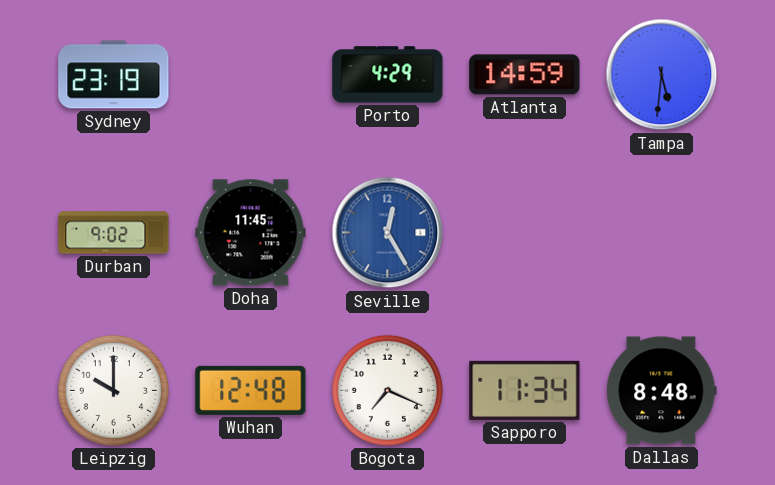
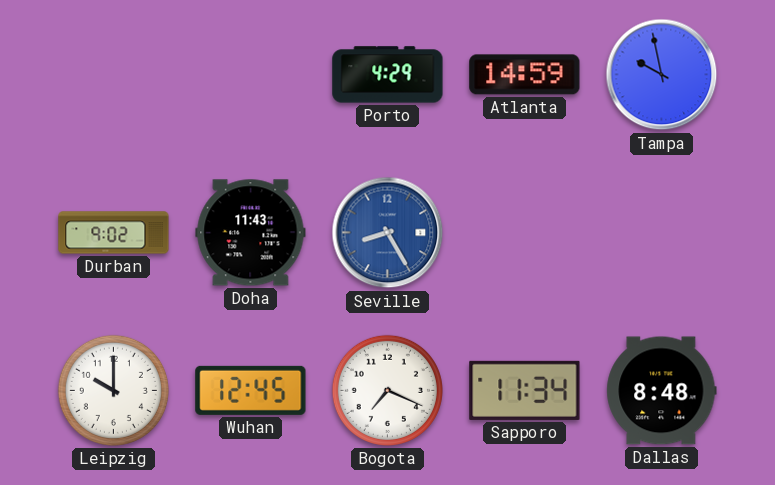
Sydney: 23:19 -> none (114, 75)
Tampa: 5:31 -> 9:58 (662, 75)
Doha: 11:45 -> 11:43 (251, 233)
Seville: 12:25 -> 8:25 (388, 233)
Wuhan: 12:48 -> 12:45 (251, 390)
